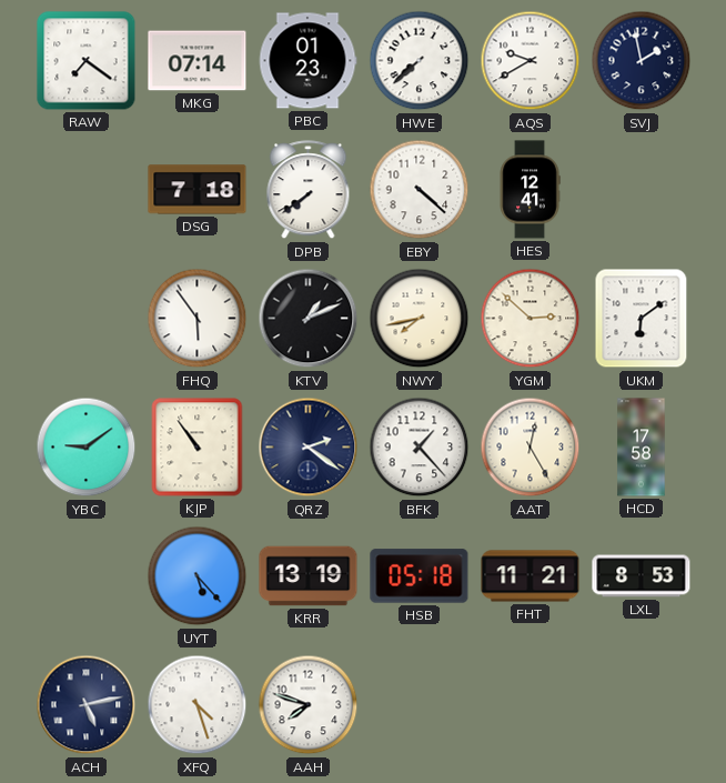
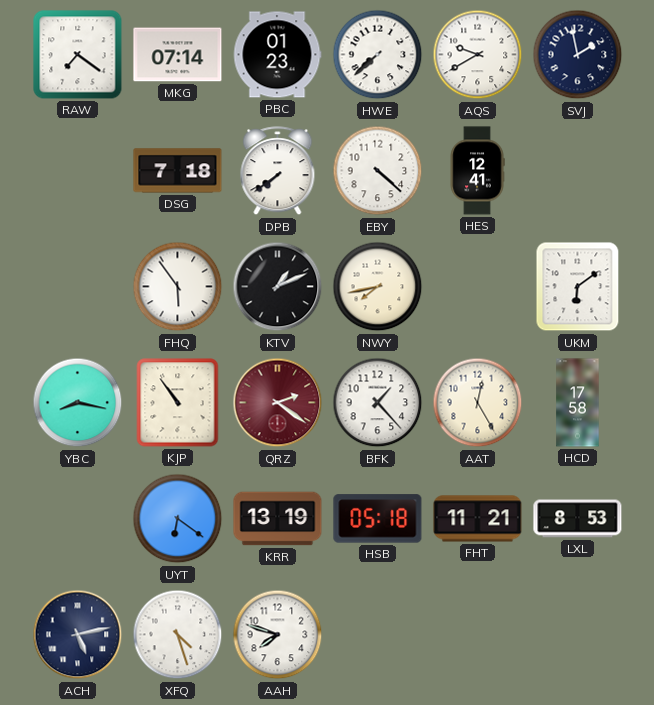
YGM: 2:52 -> none (531, 319)
YBC: 9:09 -> 8:17 (78, 403)
QRZ dial: navy -> burgundy (278, 403)
UYT: 5:23 -> 6:21 (178, 519)
